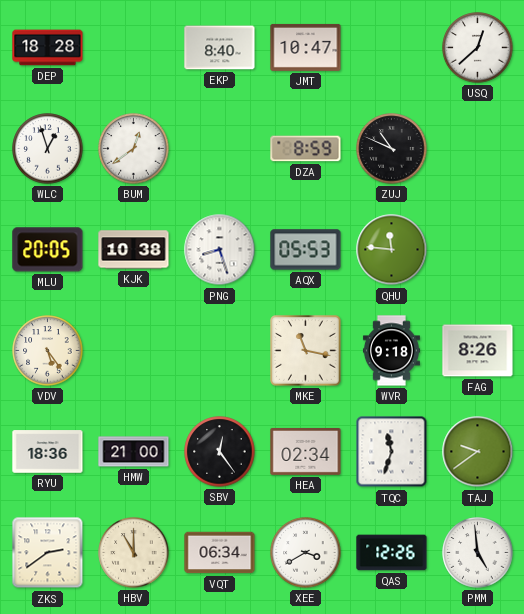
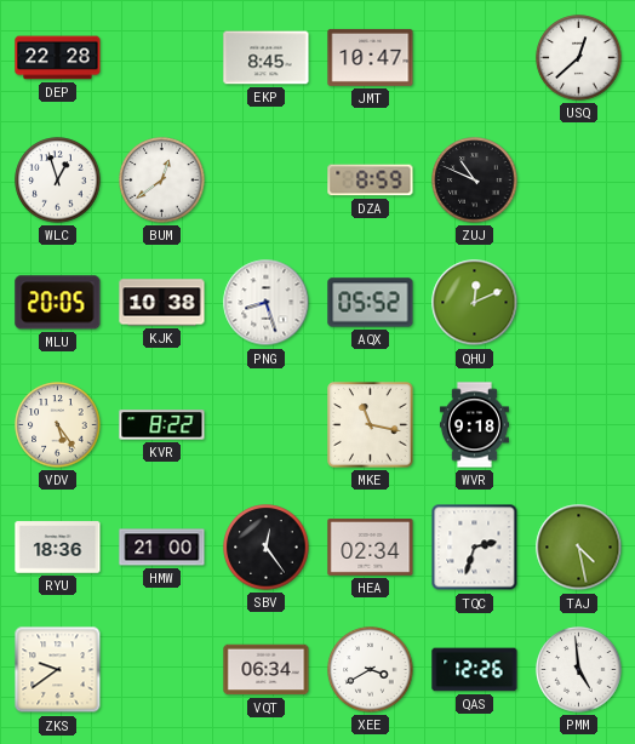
DEP: 18:28 -> 22:28 (58, 58)
EKP: 8:40 -> 8:45 (267, 58)
AQX: 05:53 -> 05:52 (371, 303)
QHU: 11:46 -> 12:11 (475, 303)
KVR: none -> 8:22 (162, 425)
FAG: 8:26 -> none (478, 351)
TQC: 11:33 -> 2:33 (475, 548)
TAJ: 9:39 -> 4:28 (579, 548)
ZKS: 2:39 -> 9:39 (58, 670)
HBV: 11:00 -> none (134, 553)
